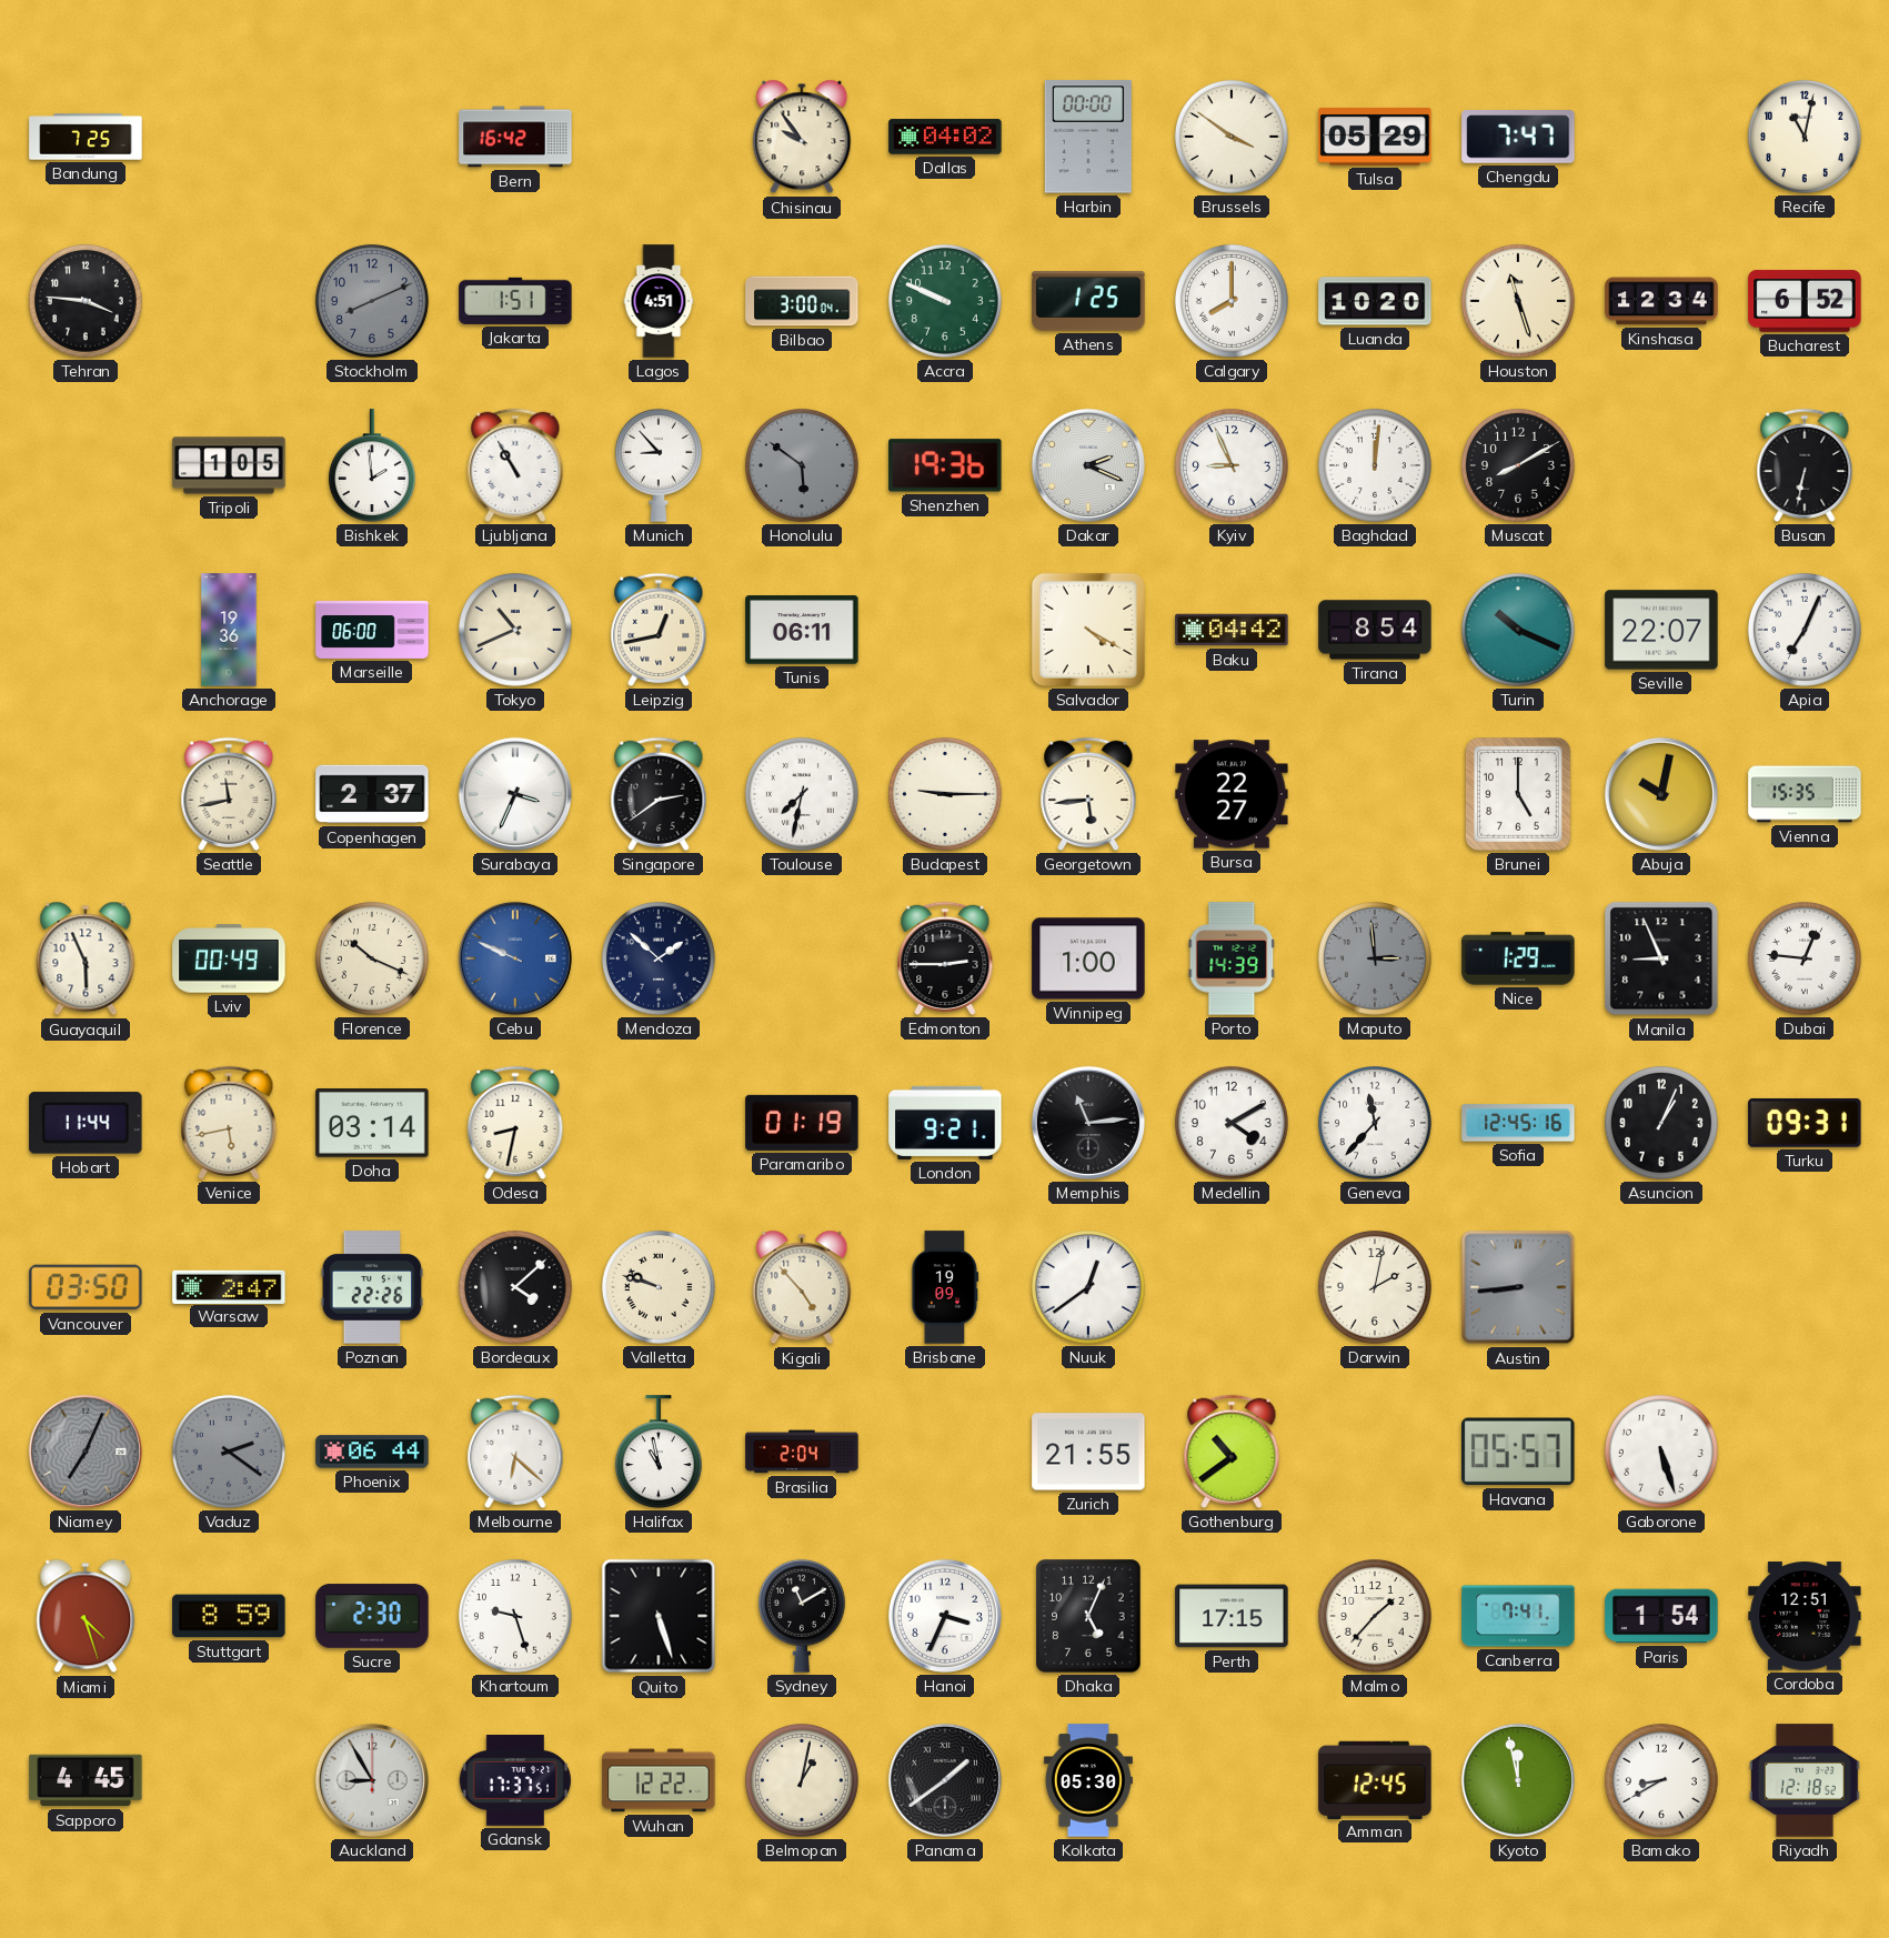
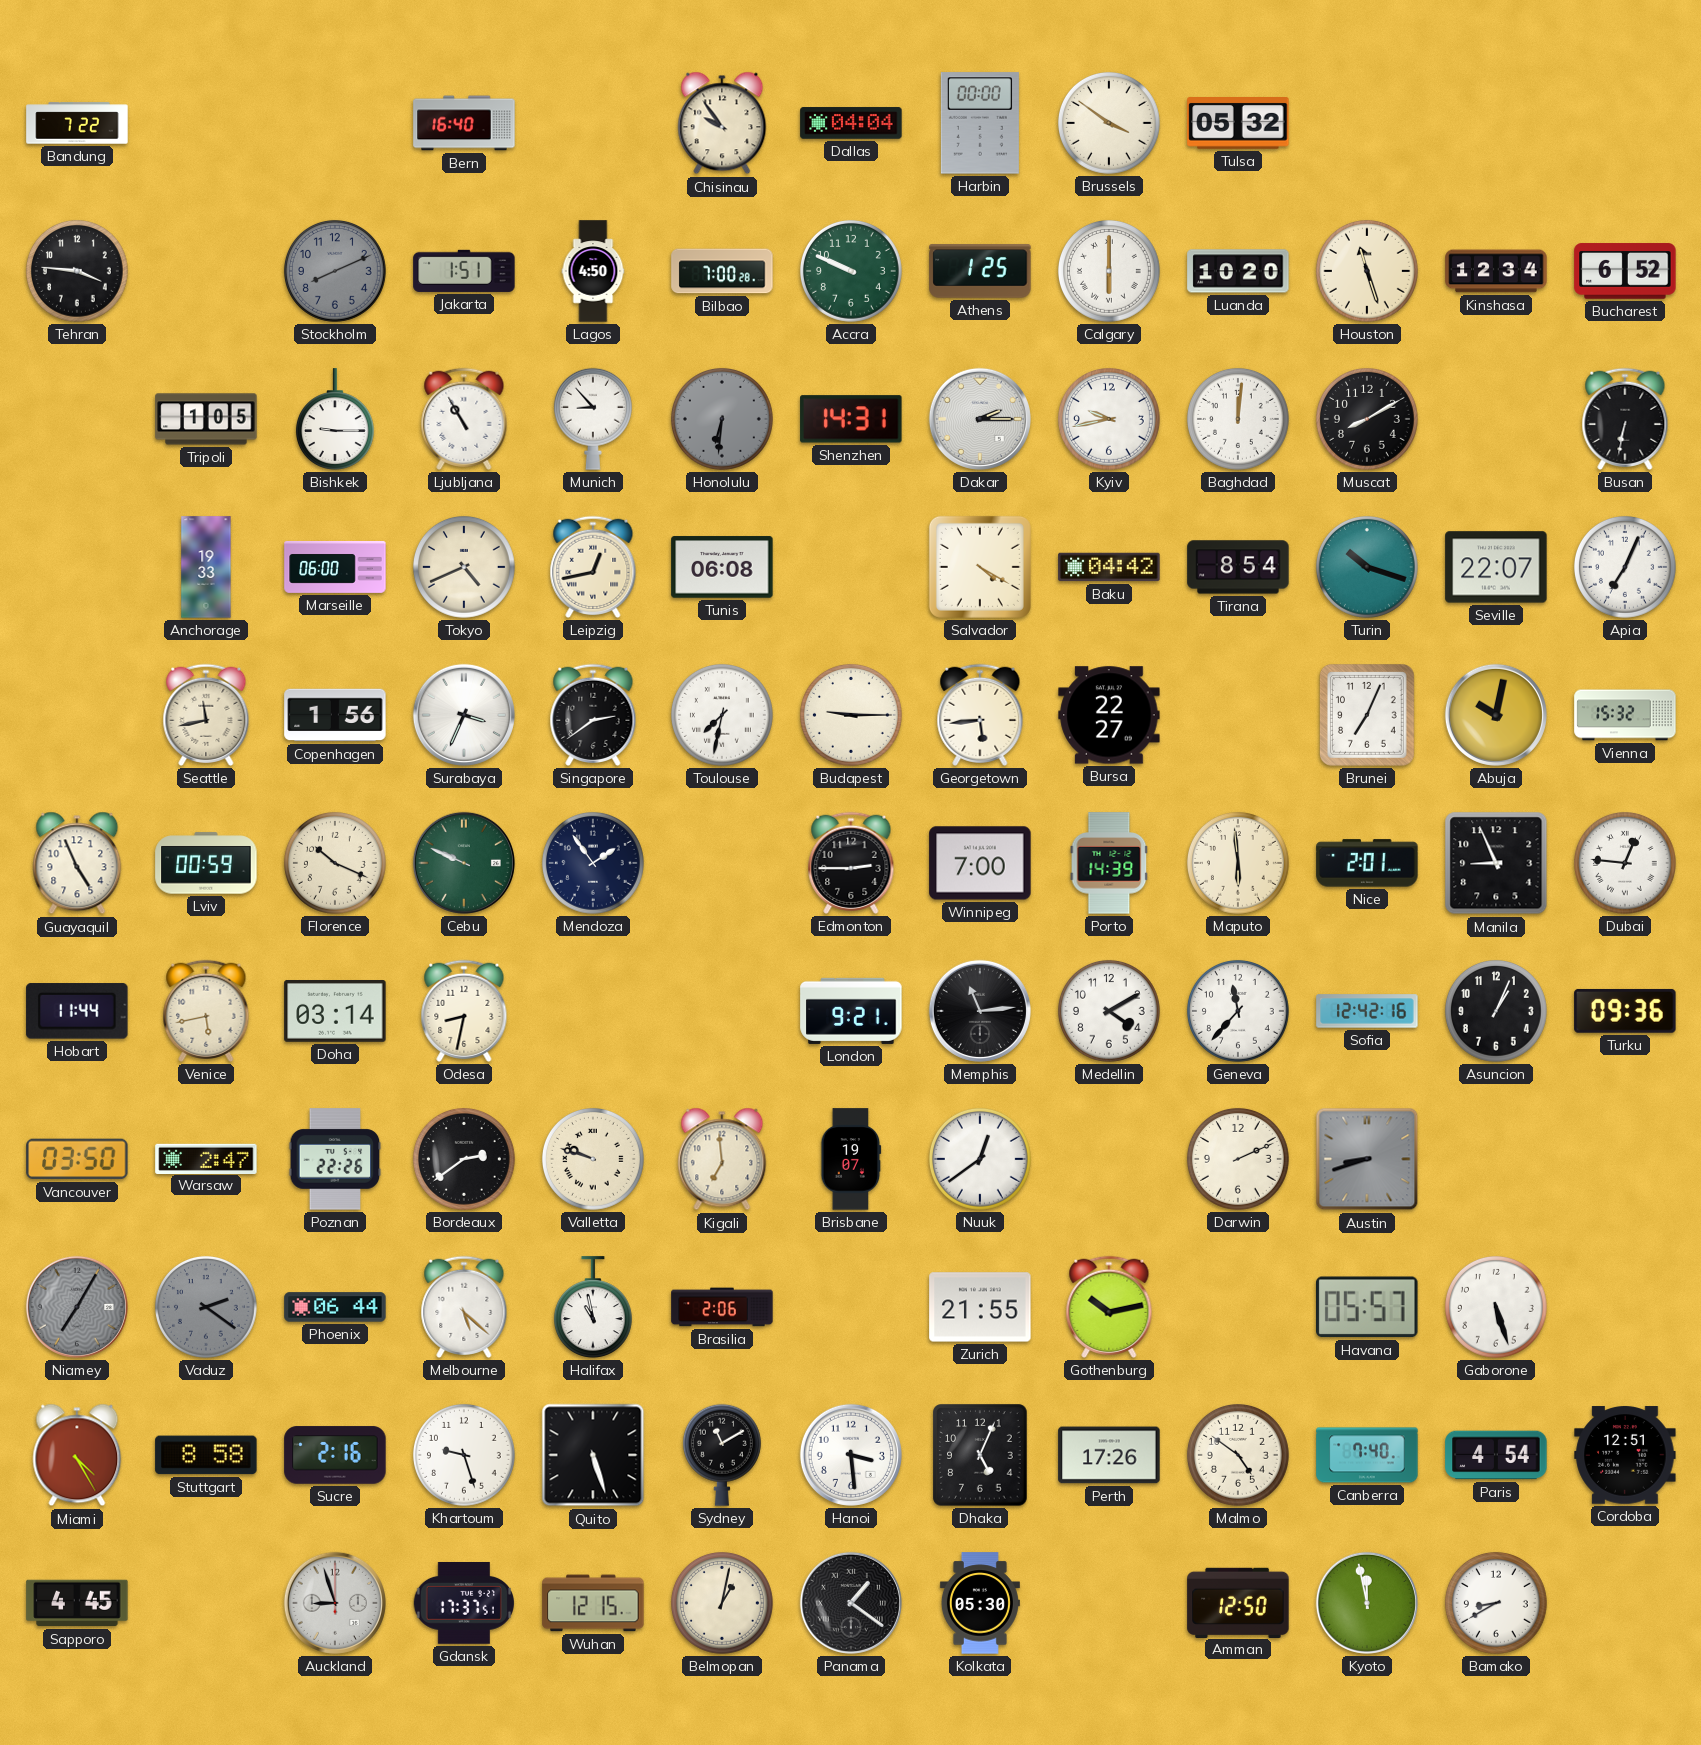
Bandung: 7:25 -> 7:22 (77, 123)
Bern: 16:42 -> 16:40 (464, 123)
Dallas: 04:02 -> 04:04 (851, 123)
Tulsa: 05:29 -> 05:32 (1238, 124)
Chengdu: 7:47 -> none (1518, 137)
Recife: 11:02 -> none (1805, 137)
Lagos: 4:51 -> 4:50 (593, 271)
Bilbao: 3:00 -> 7:00 (722, 271)
Calgary: 8:00 -> 6:00 (1109, 271)
Bishkek: 1:59 -> 9:15 (335, 419)
Honolulu: 5:51 -> 6:31 (722, 419)
Shenzhen: 19:36 -> 14:31 (851, 419)
Dakar: 2:19 -> 2:15 (980, 419)
Kyiv: 8:56 -> 9:43 (1109, 419)
Anchorage: 19:36 -> 19:33 (206, 567)
Tokyo: 10:41 -> 4:41 (464, 567)
Tunis: 06:11 -> 06:08 (722, 567)
Turin: 10:19 -> 10:18 (1367, 567)
Copenhagen: 2:37 -> 1:56 (335, 715)
Brunei: 5:00 -> 7:04 (1367, 716)
Vienna: 15:35 -> 15:32 (1625, 715)
Guayaquil: 5:56 -> 4:56 (77, 863)
Lviv: 00:49 -> 00:59 (206, 863)
Cebu dial: blue -> green (464, 863)
Mendoza: 1:52 -> 1:54 (593, 863)
Winnipeg: 1:00 -> 7:00 (980, 863)
Maputo: 2:59 -> 5:59 (1238, 863)
Maputo dial: grey -> cream (1238, 863)
Nice: 1:29 -> 2:01 (1367, 863)
Paramaribo: 01:19 -> none (802, 1123)
Sofia: 12:45 -> 12:42 (1367, 1011)
Turku: 09:31 -> 09:36 (1625, 1011)
Bordeaux: 4:08 -> 2:39 (464, 1159)
Kigali: 4:53 -> 6:59 (722, 1159)
Brisbane: 19:09 -> 19:07 (851, 1159)
Darwin: 2:02 -> 2:11 (1238, 1159)
Austin: 8:44 -> 8:42 (1367, 1159)
Niamey: 7:04 -> 7:05 (77, 1307)
Melbourne: 6:22 -> 5:22 (464, 1307)
Brasilia: 2:04 -> 2:06 (722, 1307)
Gothenburg: 10:39 -> 10:13 (1109, 1307)
Miami: 4:27 -> 4:25 (77, 1455)
Stuttgart: 8:59 -> 8:58 (206, 1455)
Sucre: 2:30 -> 2:16 (335, 1455)
Hanoi: 3:34 -> 3:29 (851, 1455)
Perth: 17:15 -> 17:26 (1109, 1455)
Malmo: 1:37 -> 4:51 (1238, 1455)
Canberra: 7:41 -> 7:40 (1367, 1455)
Paris: 1:54 -> 4:54 (1496, 1455)
Auckland: 8:55 -> 8:57 (335, 1603)
Wuhan: 12:22 -> 12:15 (593, 1603)
Panama: 1:39 -> 1:21 (851, 1603)
Amman: 12:45 -> 12:50 (1238, 1602)
Riyadh: 12:18 -> none (1805, 1780)
